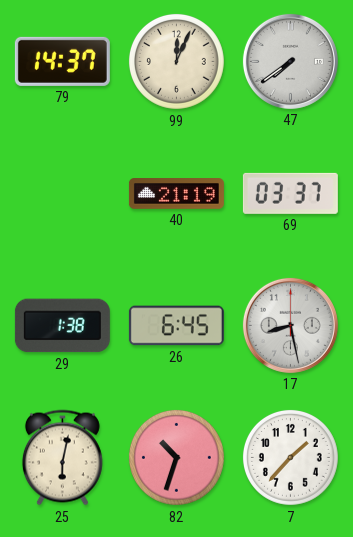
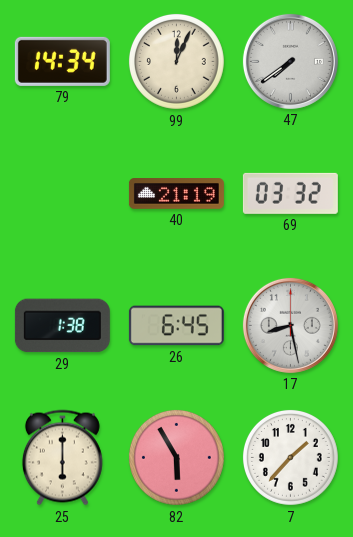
79: 14:37 -> 14:34 (62, 61)
69: 03:37 -> 03:32 (290, 193)
25: 6:02 -> 6:00 (62, 458)
82: 10:33 -> 5:55 (176, 457)
